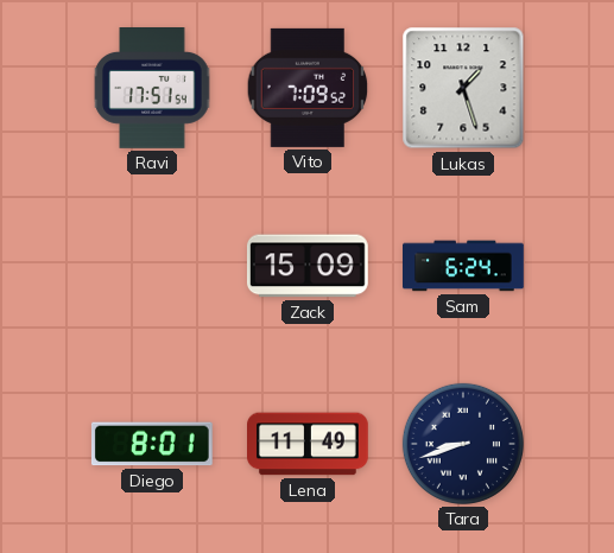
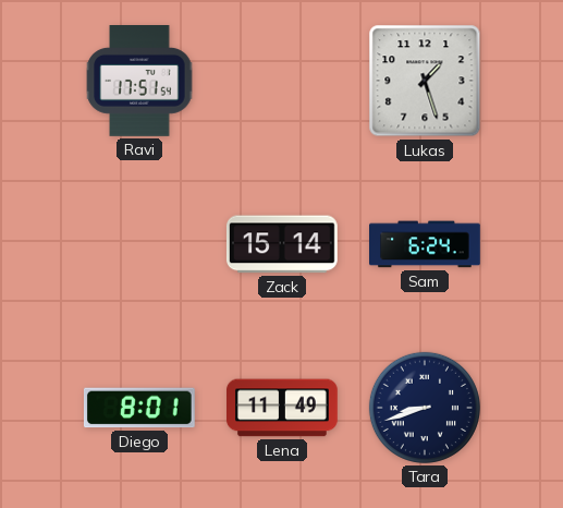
Vito: 7:09 -> none (308, 88)
Zack: 15:09 -> 15:14 (282, 244)
